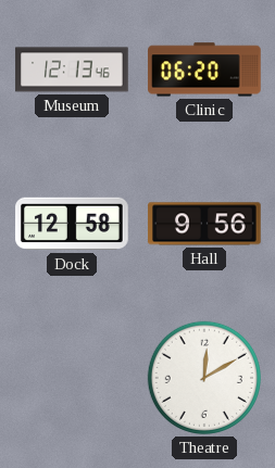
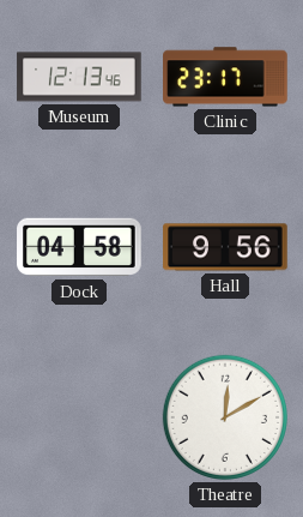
Clinic: 06:20 -> 23:17 (225, 77)
Dock: 12:58 -> 04:58 (79, 247)
